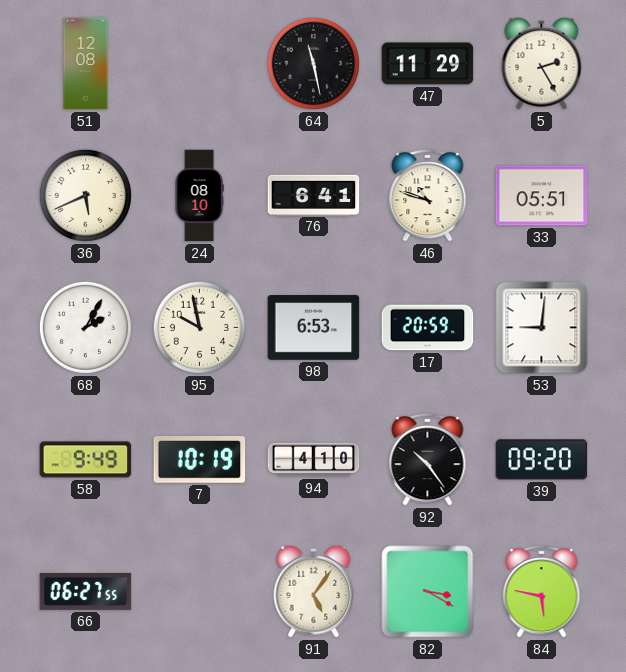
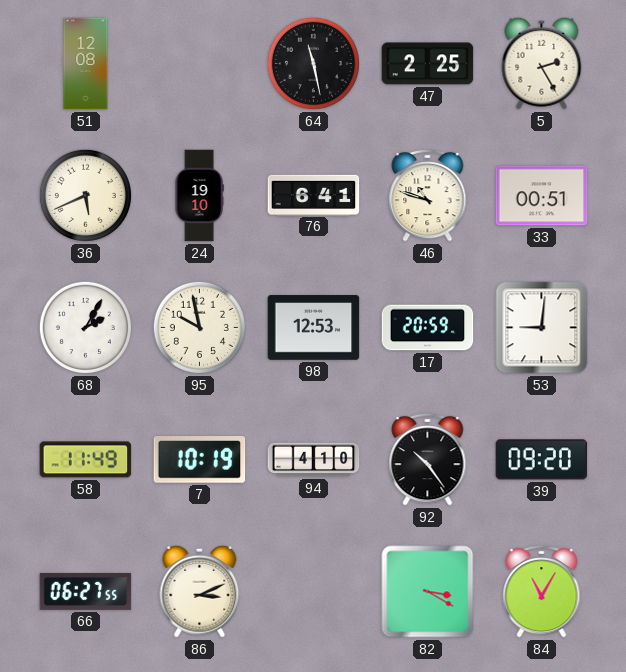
47: 11:29 -> 2:25 (428, 64)
24: 08:10 -> 19:10 (199, 196)
33: 05:51 -> 00:51 (542, 196)
98: 6:53 -> 12:53 (314, 328)
58: 9:49 -> 11:49 (86, 460)
86: none -> 3:11 (200, 591)
91: 5:06 -> none (314, 591)
84: 5:47 -> 11:05 (542, 591)
